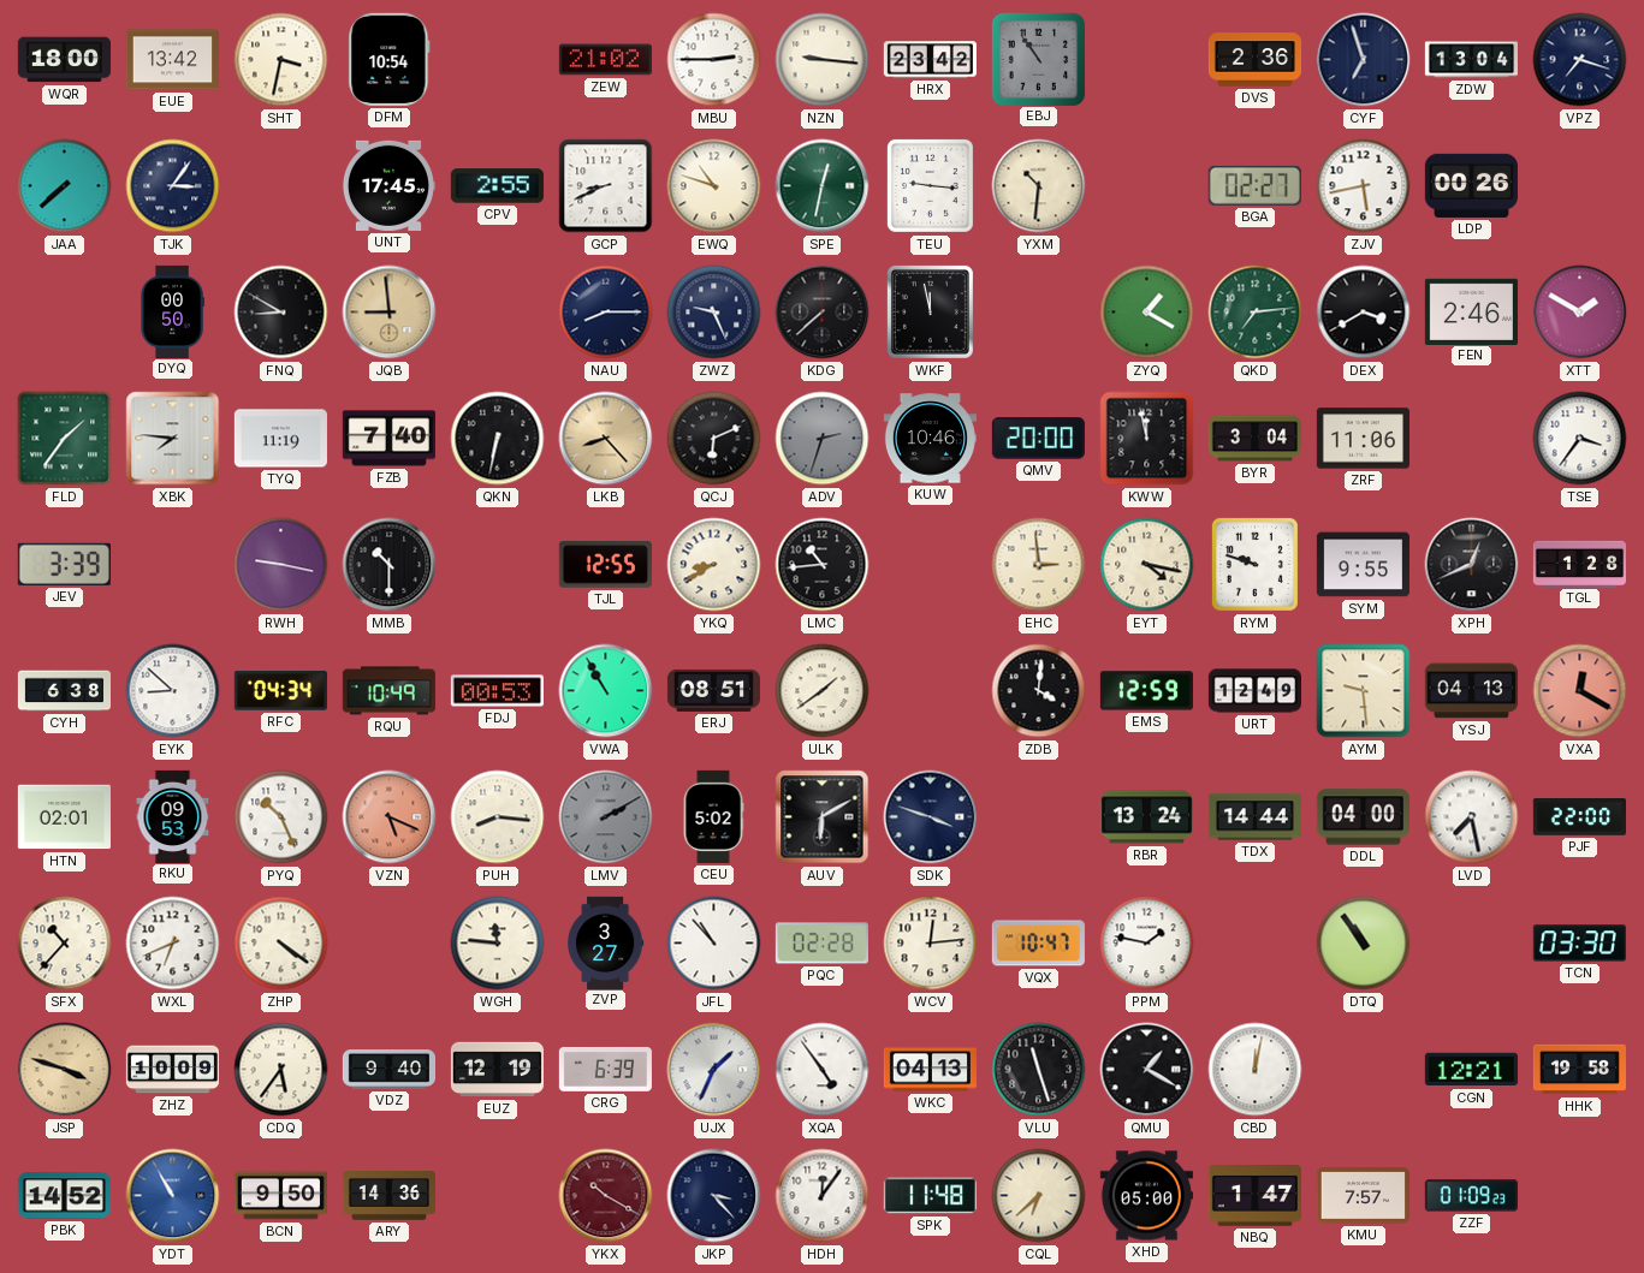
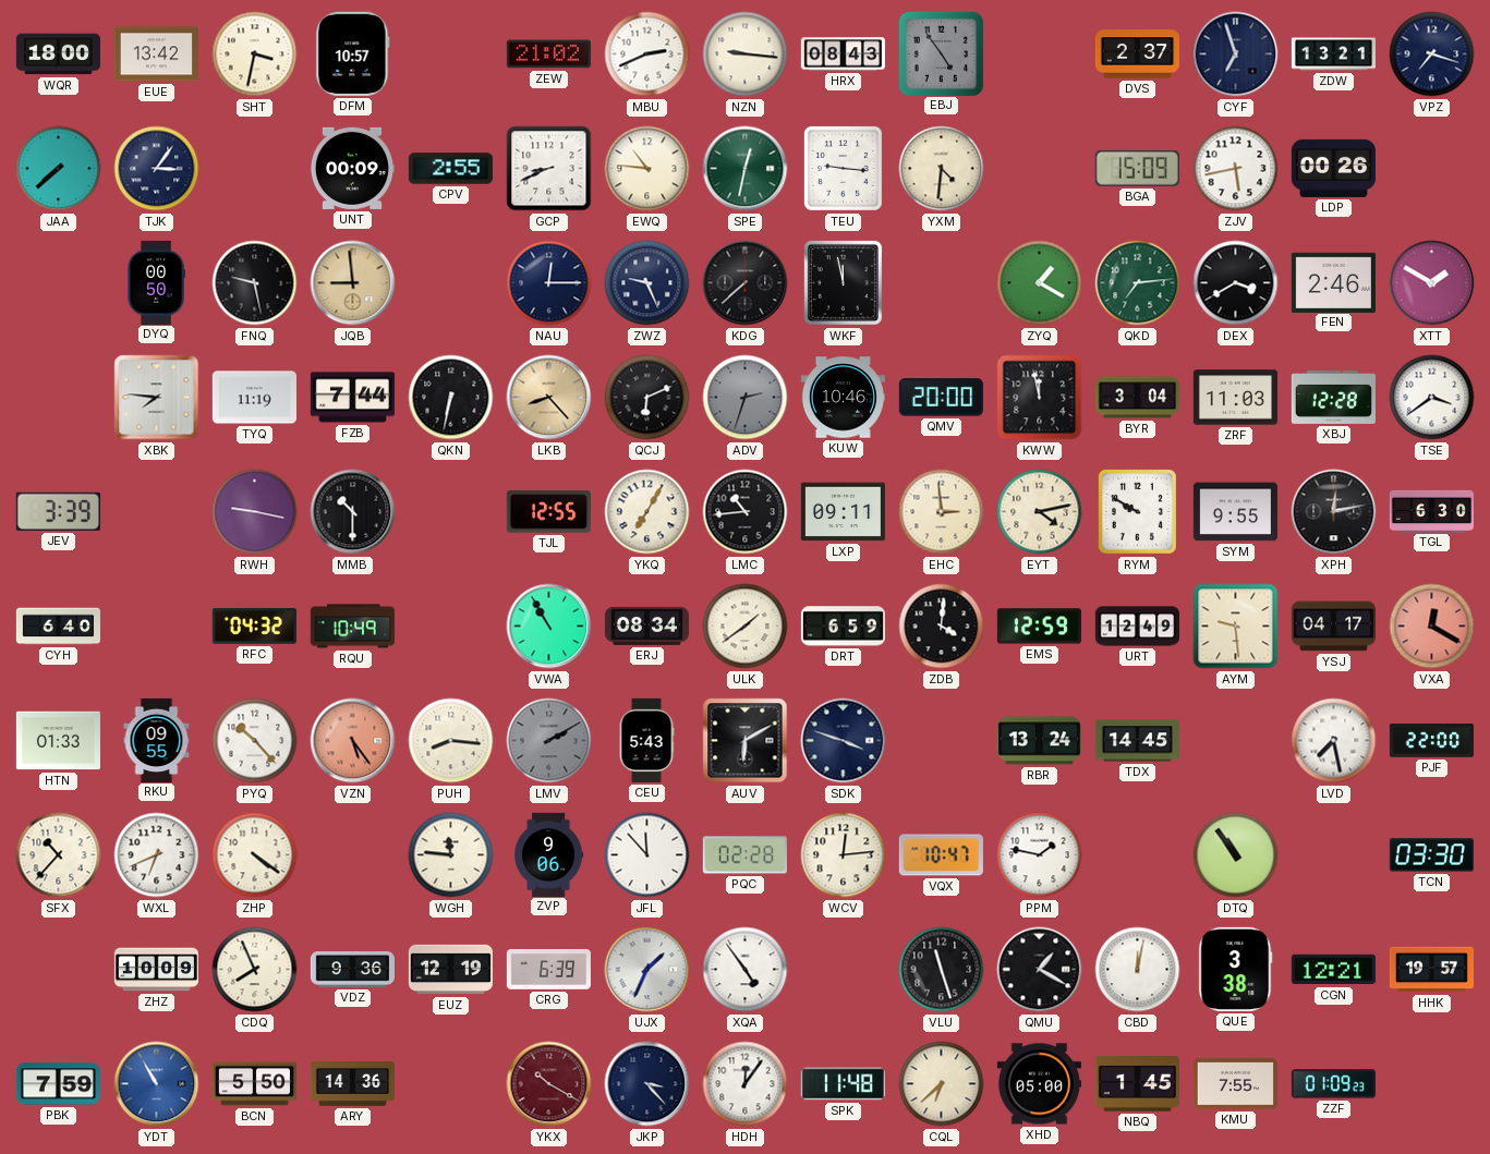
DFM: 10:54 -> 10:57 (353, 53)
MBU: 2:45 -> 2:41 (647, 54)
HRX: 23:42 -> 08:43 (843, 54)
EBJ: 10:54 -> 4:54 (941, 53)
DVS: 2:36 -> 2:37 (1137, 54)
ZDW: 13:04 -> 13:21 (1333, 54)
UNT: 17:45 -> 00:09 (352, 168)
EWQ: 10:48 -> 10:46 (647, 169)
YXM: 10:31 -> 4:31 (942, 169)
BGA: 02:27 -> 15:09 (1137, 168)
FNQ: 8:50 -> 9:28 (255, 283)
NAU: 8:15 -> 12:15 (549, 283)
FLD: 1:36 -> none (65, 439)
FZB: 7:40 -> 7:44 (352, 398)
ZRF: 11:06 -> 11:03 (1235, 398)
XBJ: none -> 12:28 (1333, 397)
TSE: 3:36 -> 3:39 (1432, 398)
YKQ: 8:40 -> 7:05 (647, 512)
LXP: none -> 09:11 (843, 512)
EYT: 4:17 -> 4:13 (1040, 512)
RYM: 9:48 -> 9:50 (1137, 511)
XPH: 12:41 -> 12:13 (1334, 512)
TGL: 1:28 -> 6:30 (1431, 511)
CYH: 6:38 -> 6:40 (58, 627)
EYK: 8:52 -> none (173, 691)
RFC: 04:34 -> 04:32 (254, 625)
FDJ: 00:53 -> none (497, 691)
ERJ: 08:51 -> 08:34 (646, 625)
DRT: none -> 6:59 (843, 627)
YSJ: 04:13 -> 04:17 (1333, 627)
HTN: 02:01 -> 01:33 (58, 741)
RKU: 09:53 -> 09:55 (157, 740)
PYQ: 10:26 -> 10:23 (255, 741)
VZN: 5:19 -> 5:24 (353, 741)
CEU: 5:02 -> 5:43 (646, 740)
TDX: 14:44 -> 14:45 (1137, 741)
DDL: 04:00 -> none (1363, 817)
ZVP: 3:27 -> 9:06 (549, 854)
JFL: 10:53 -> 11:53 (647, 855)
JSP: 3:48 -> none (65, 1070)
CDQ: 5:36 -> 7:56 (255, 970)
VDZ: 9:40 -> 9:36 (352, 970)
WKC: 04:13 -> none (930, 1070)
QUE: none -> 3:38 (1236, 969)
HHK: 19:58 -> 19:57 (1431, 970)
PBK: 14:52 -> 7:59 (58, 1084)
BCN: 9:50 -> 5:50 (254, 1084)
NBQ: 1:47 -> 1:45 (1137, 1084)
KMU: 7:57 -> 7:55 (1235, 1084)
